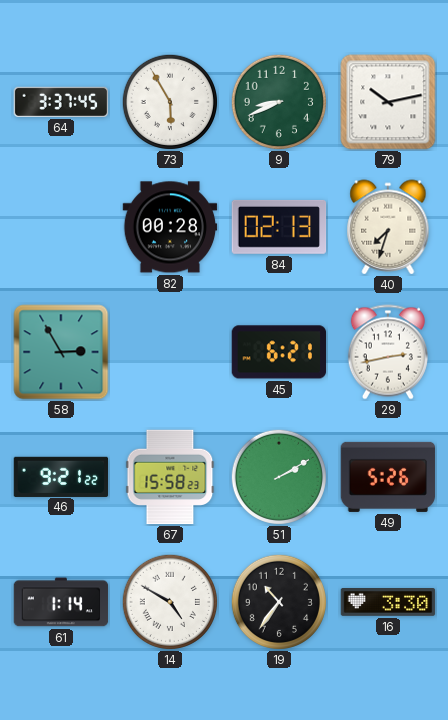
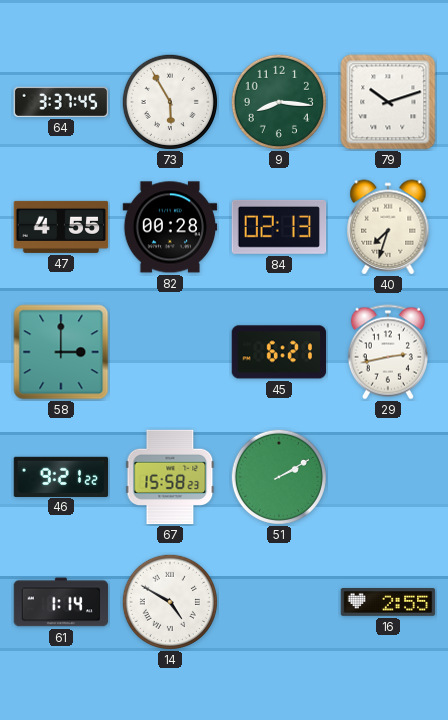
9: 8:41 -> 8:16 (279, 102)
79: 10:13 -> 10:12 (388, 102)
47: none -> 4:55 (61, 227)
58: 2:55 -> 3:00 (61, 352)
49: 5:26 -> none (388, 477)
19: 10:36 -> none (279, 602)
16: 3:30 -> 2:55 (388, 603)
